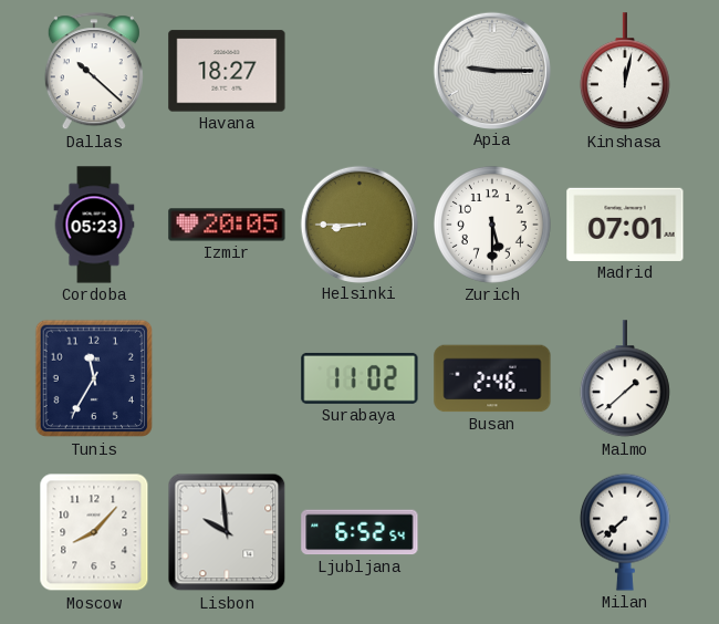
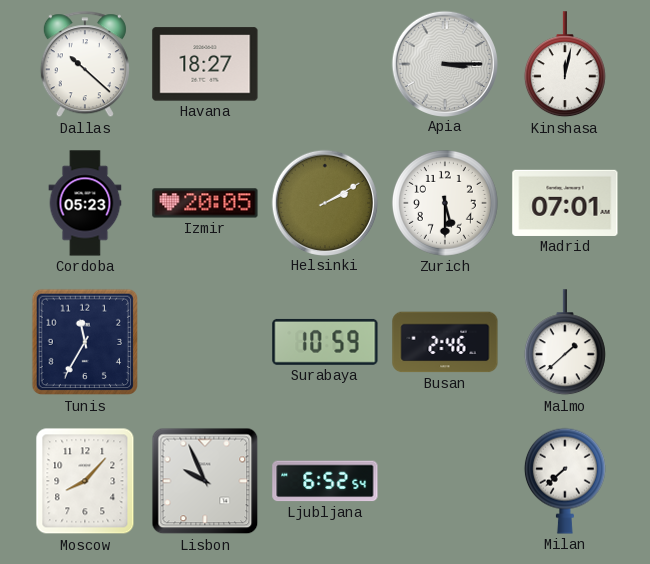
Apia: 9:15 -> 3:15 (444, 63)
Helsinki: 8:45 -> 2:10 (324, 202)
Surabaya: 11:02 -> 10:59 (325, 342)
Lisbon: 9:59 -> 9:56 (205, 481)
